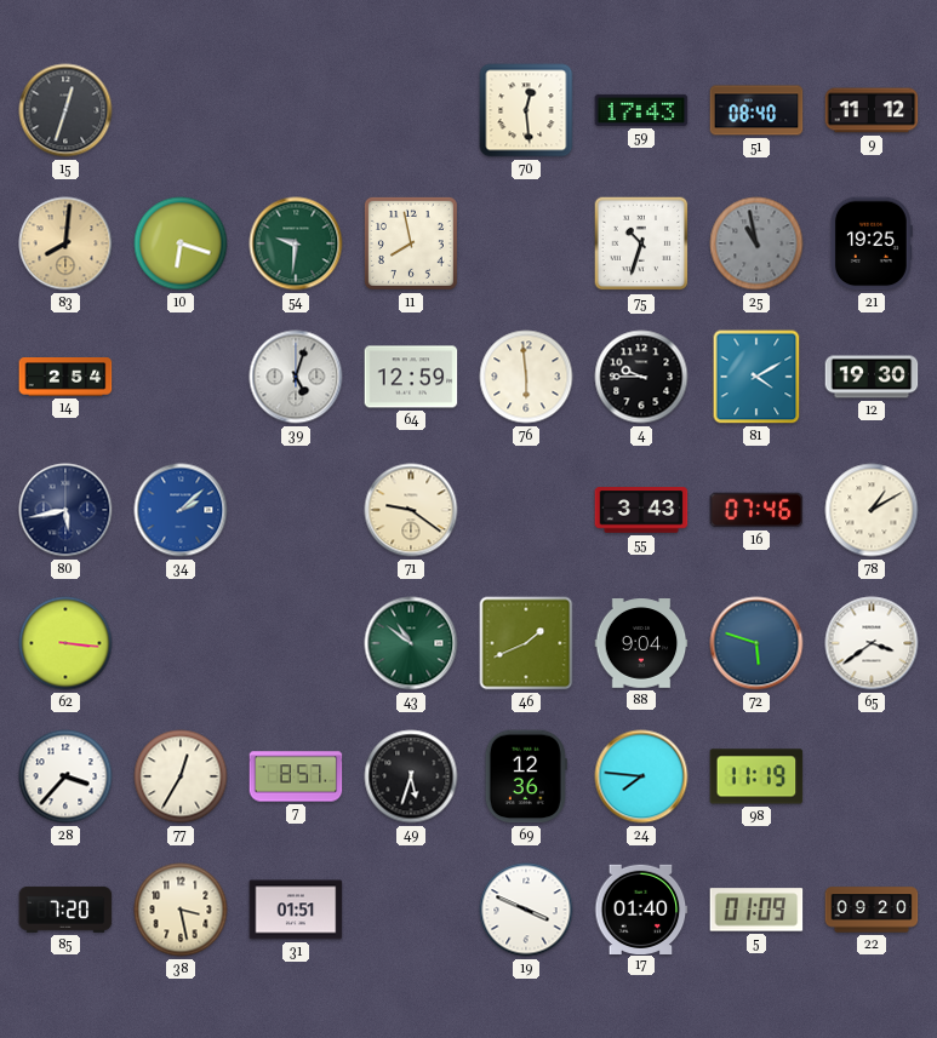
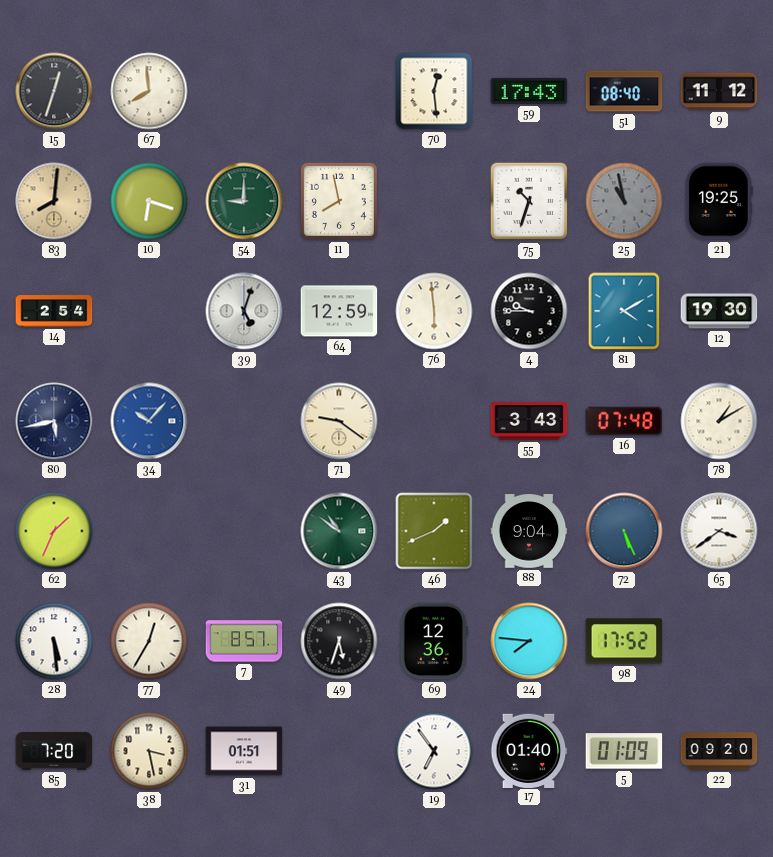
67: none -> 7:59 (149, 91)
54: 9:31 -> 9:00 (244, 201)
34: 2:08 -> 10:07 (149, 421)
16: 07:46 -> 07:48 (624, 421)
62: 3:16 -> 1:34 (54, 531)
72: 5:48 -> 5:26 (624, 531)
28: 3:37 -> 5:29 (54, 641)
98: 11:19 -> 17:52 (624, 641)
19: 3:49 -> 6:54 (434, 751)
